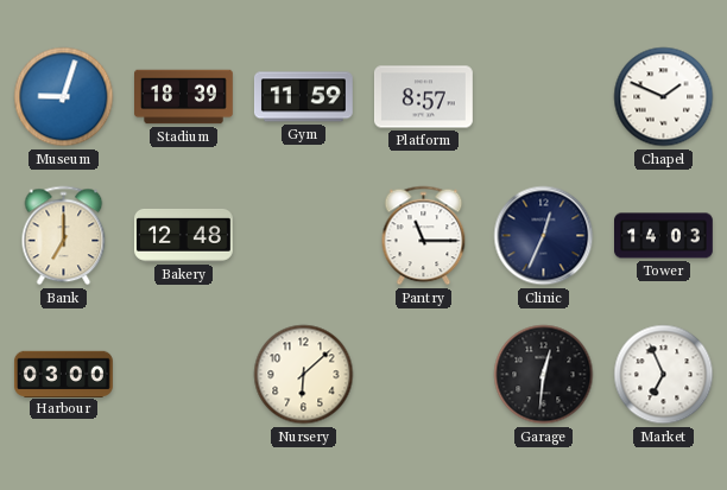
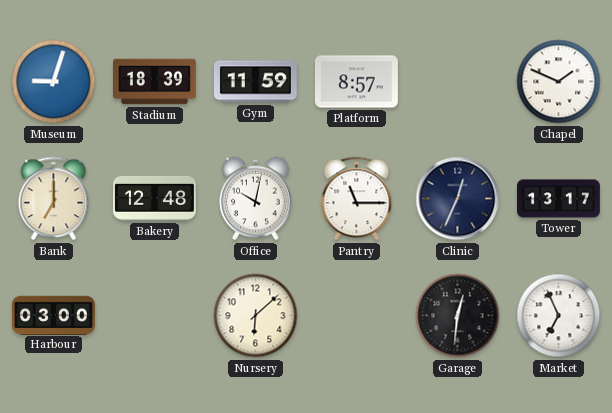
Office: none -> 10:02 (256, 199)
Tower: 14:03 -> 13:17 (559, 199)
